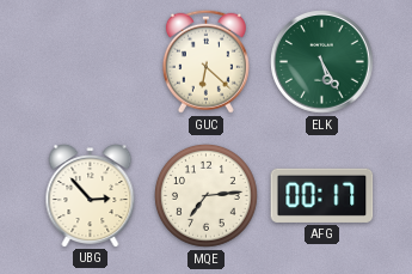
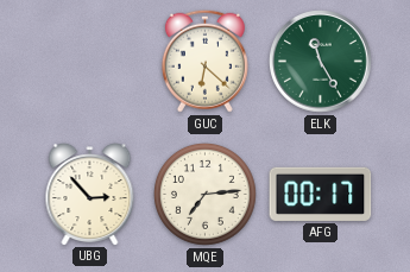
ELK: 5:25 -> 11:25 (321, 62)
